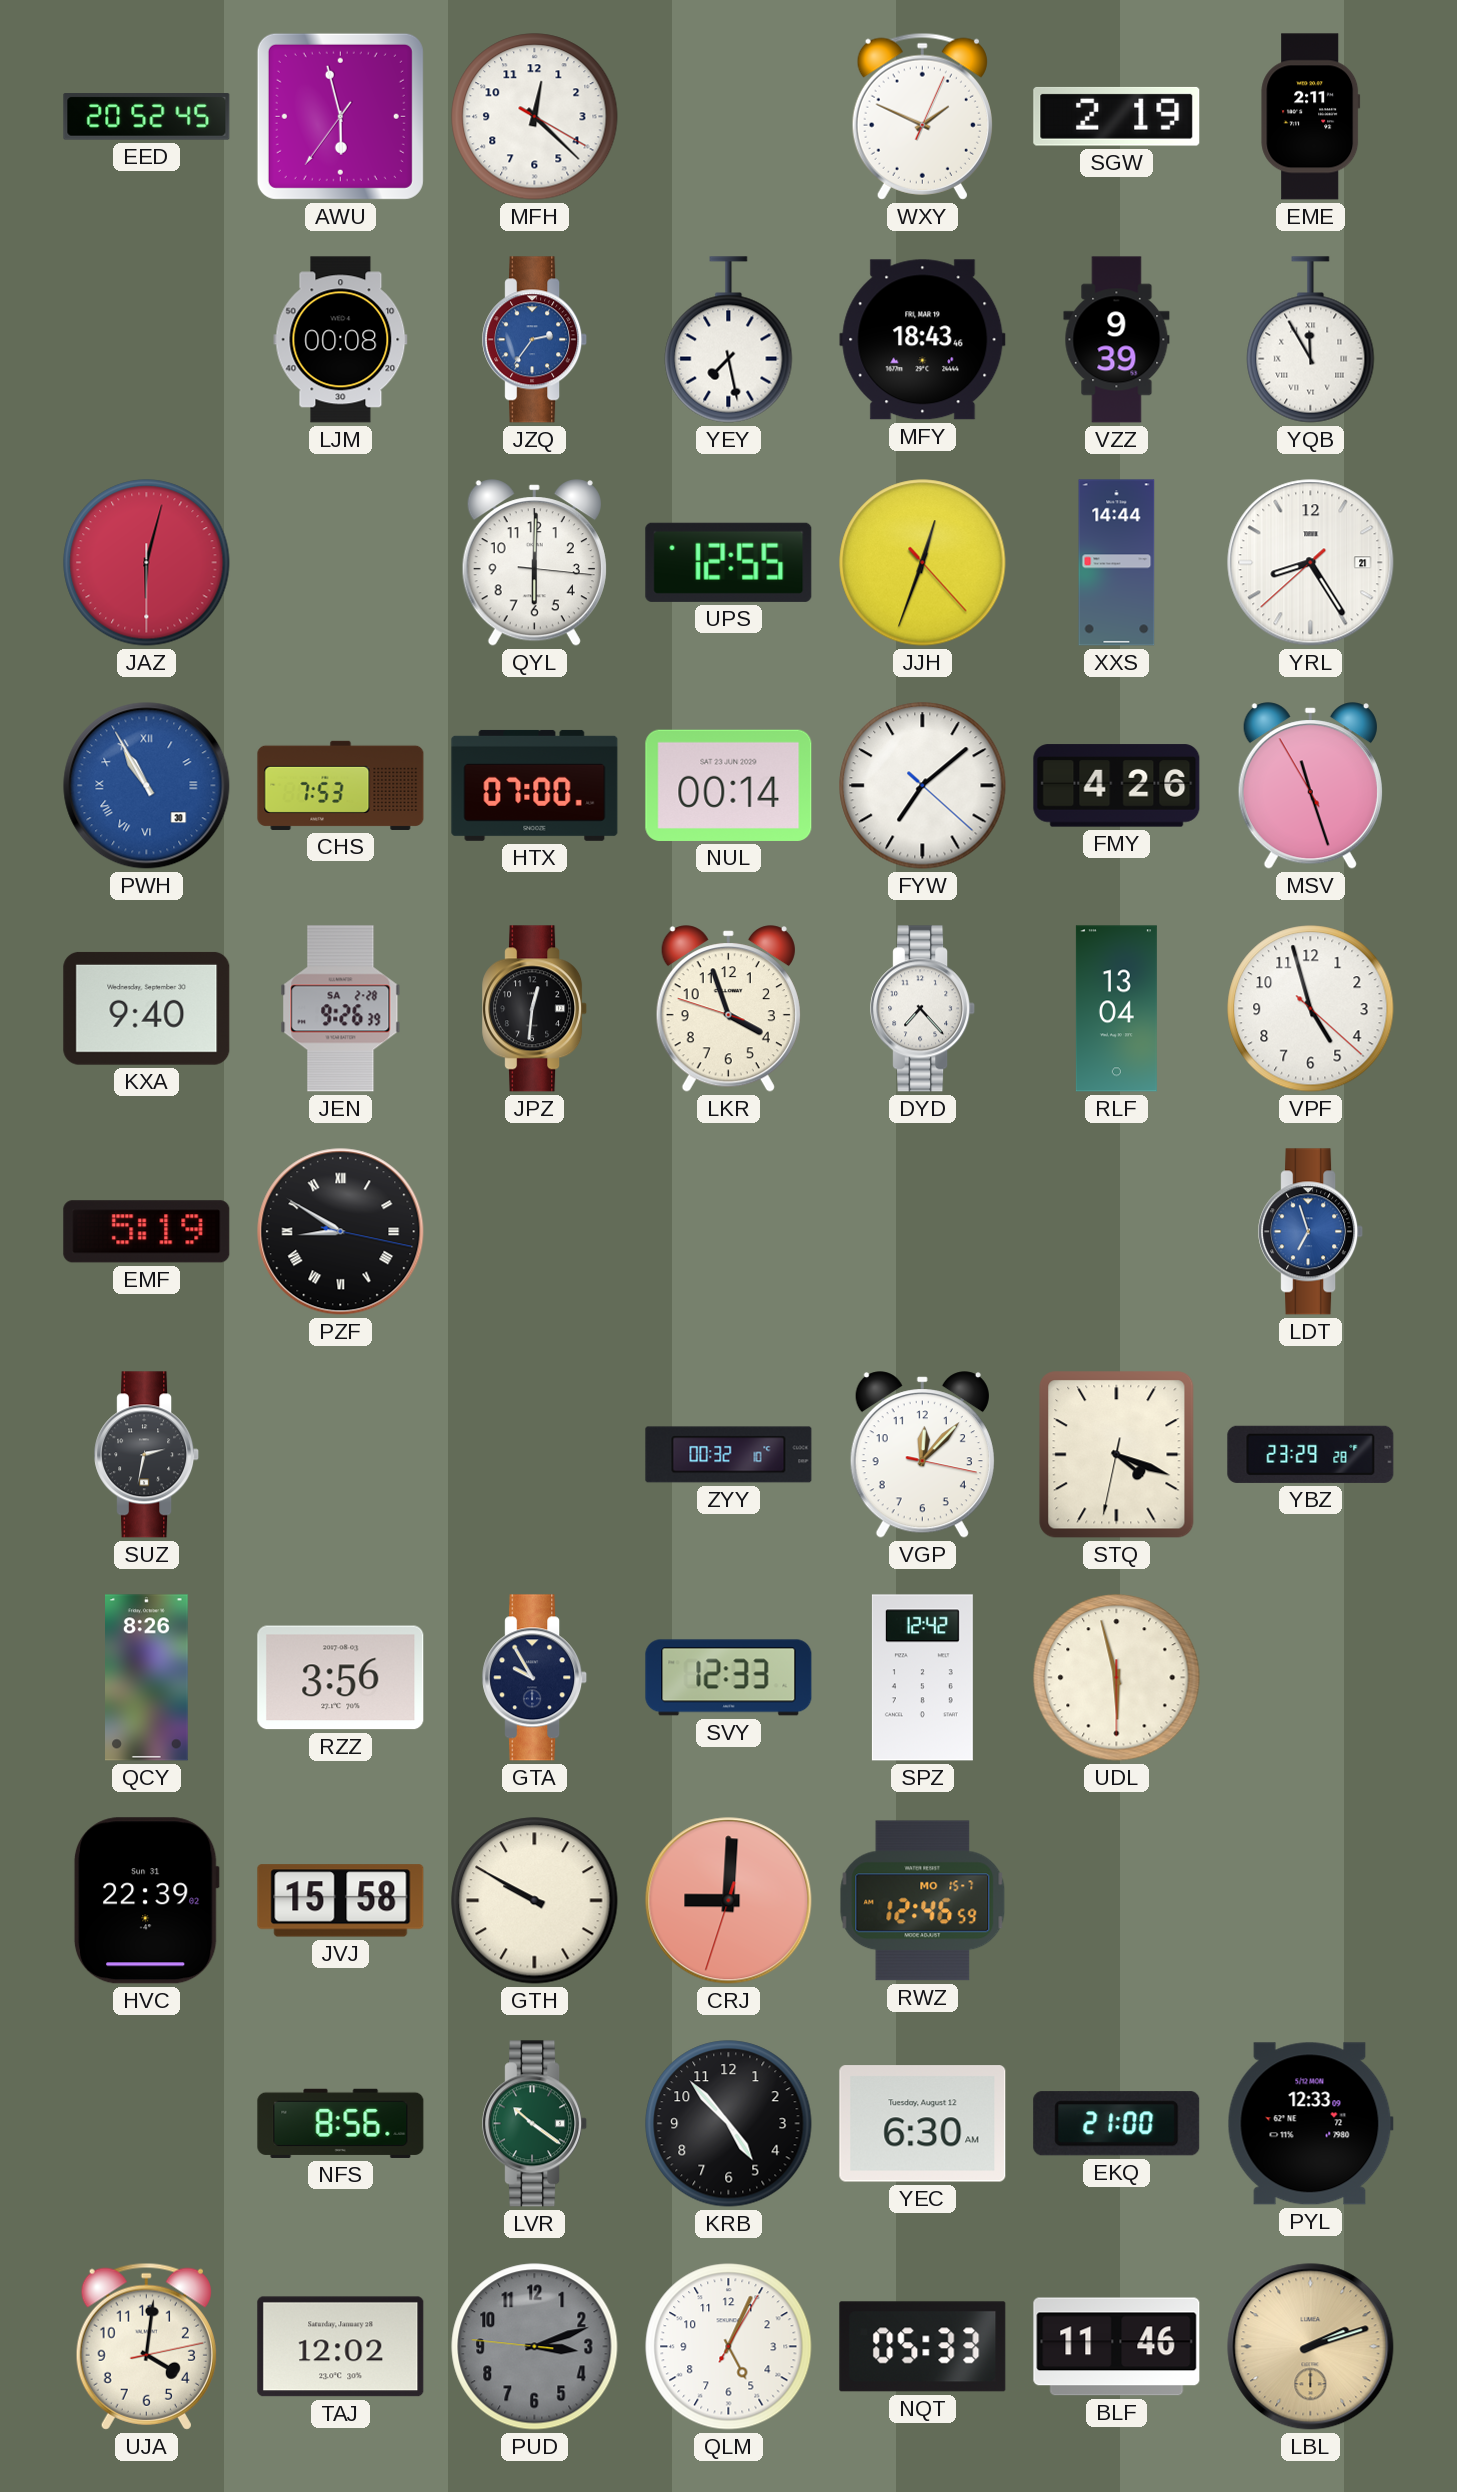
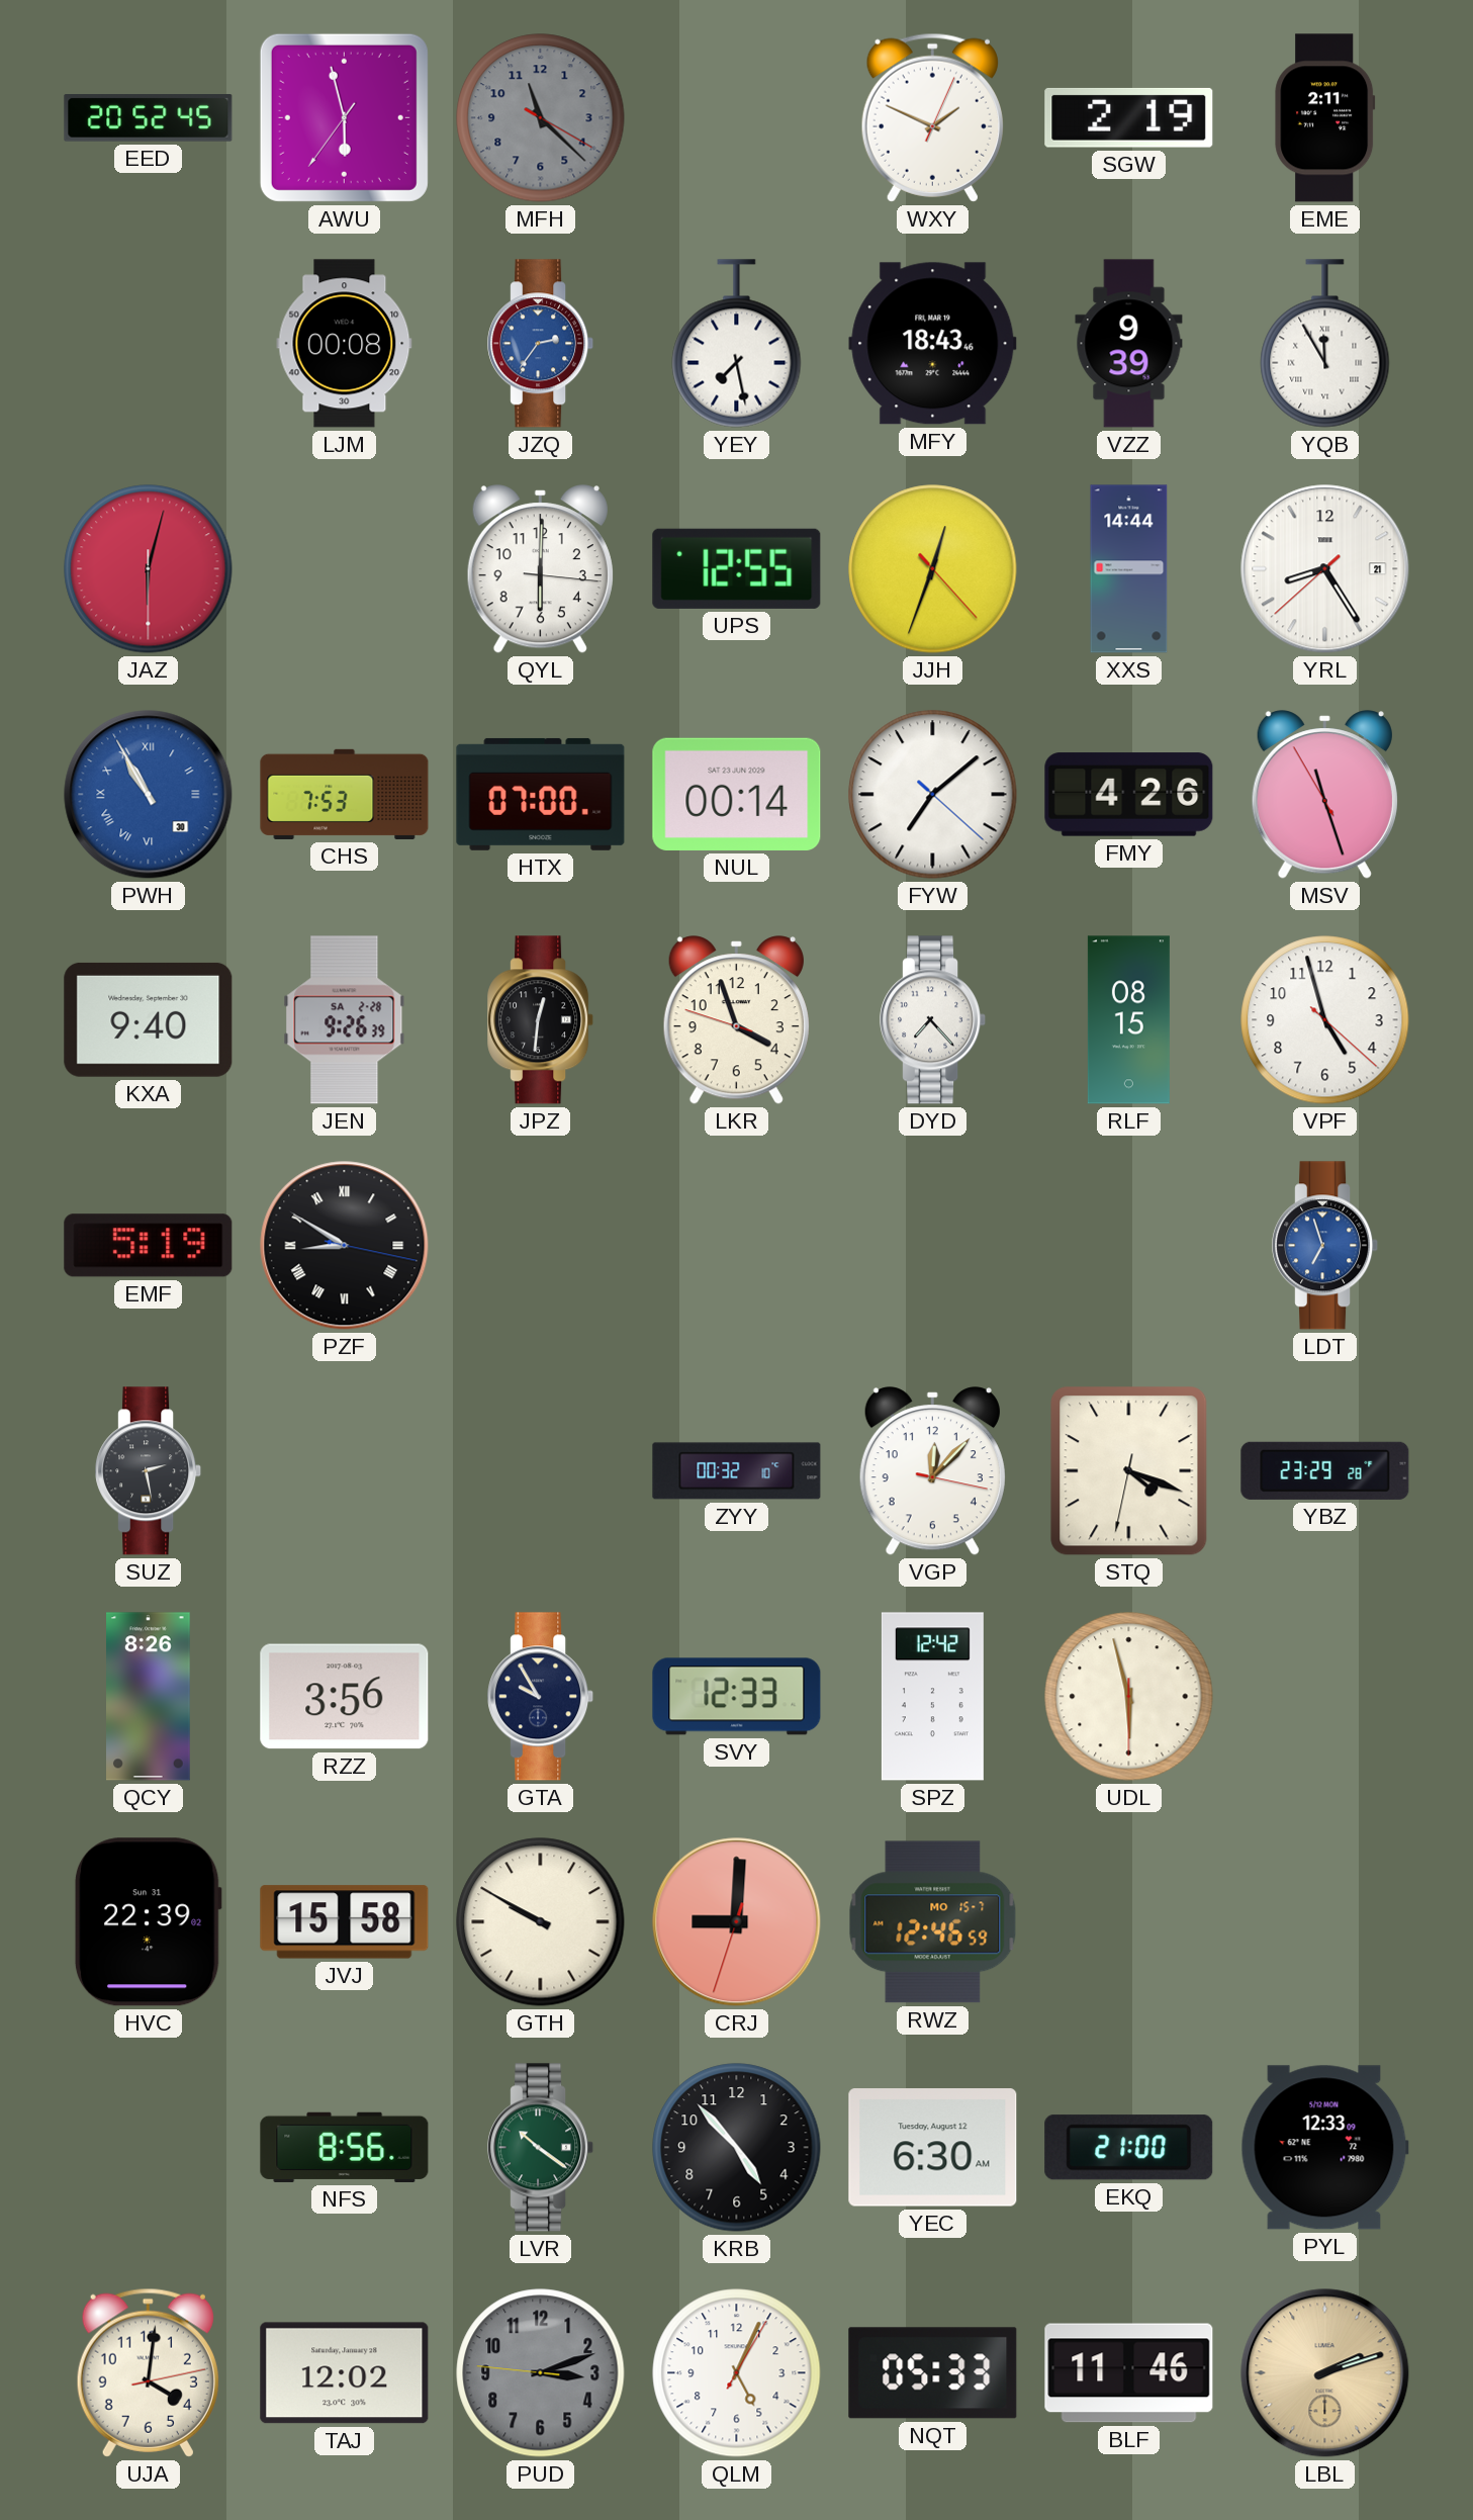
MFH: 12:22 -> 11:22 (541, 118)
MFH dial: white -> grey (541, 118)
RLF: 13:04 -> 08:15 (1128, 1020)
SUZ: 2:32 -> 2:28 (149, 1471)
